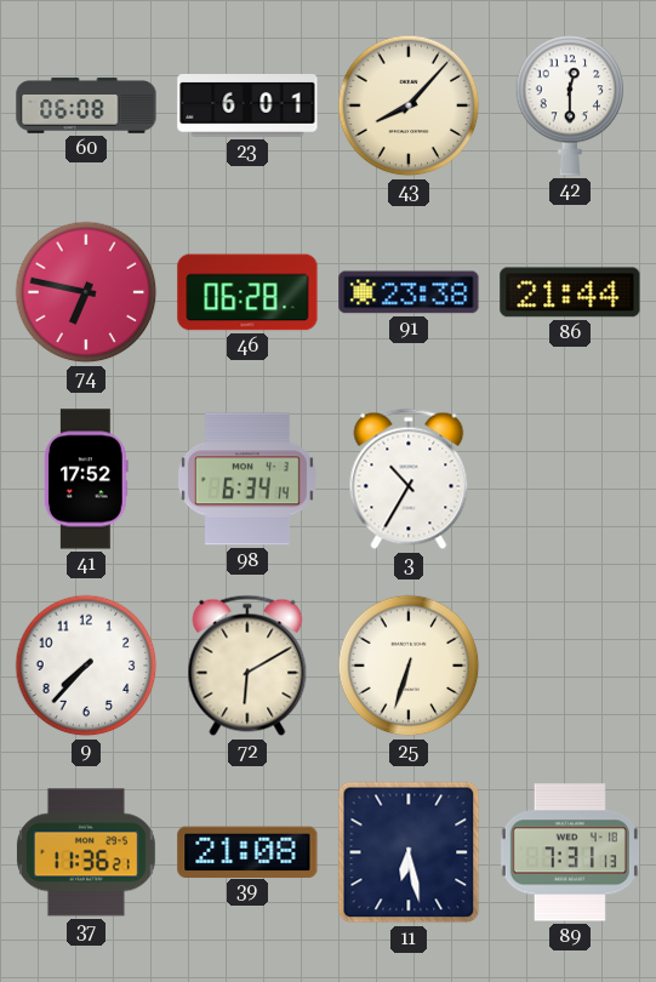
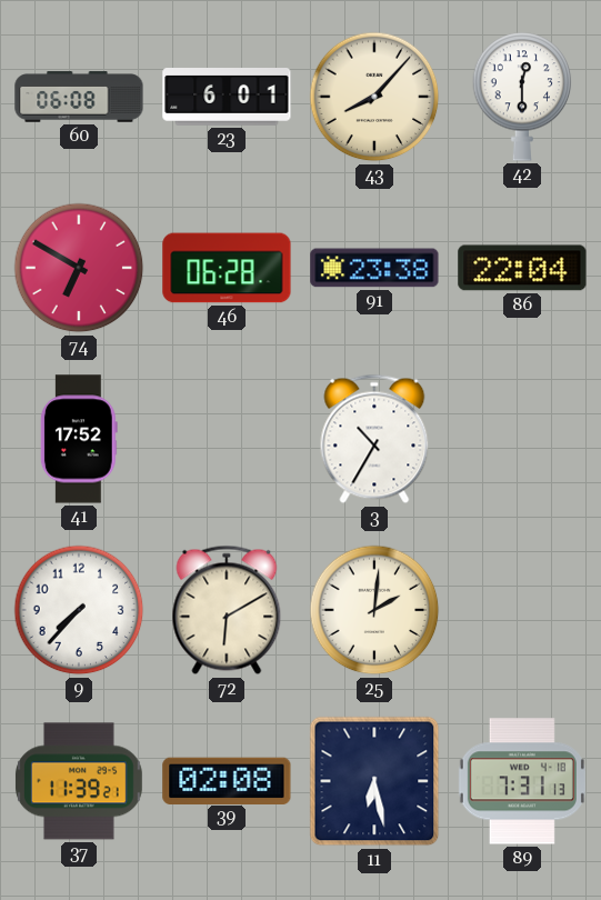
74: 6:47 -> 6:50 (79, 268)
86: 21:44 -> 22:04 (522, 268)
98: 6:34 -> none (247, 479)
25: 6:33 -> 2:01 (374, 610)
37: 11:36 -> 11:39 (79, 781)
39: 21:08 -> 02:08 (227, 780)
